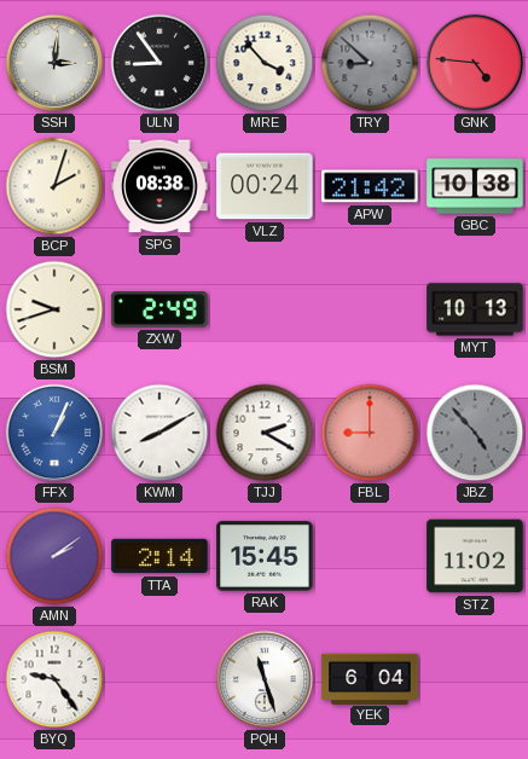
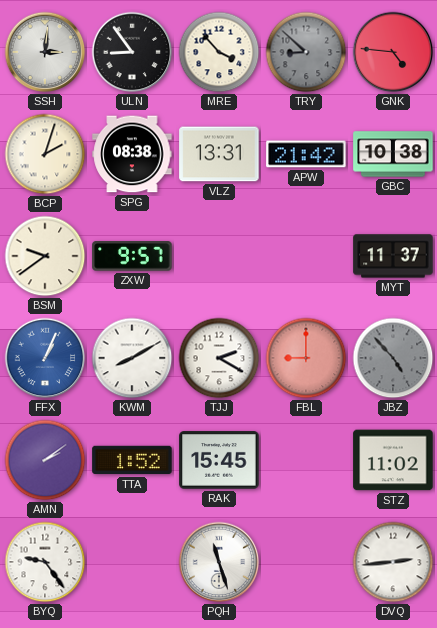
VLZ: 00:24 -> 13:31 (219, 154)
BSM: 9:42 -> 9:39 (45, 256)
ZXW: 2:49 -> 9:57 (132, 256)
MYT: 10:13 -> 11:37 (393, 256)
TTA: 2:14 -> 1:52 (132, 460)
YEK: 6:04 -> none (370, 678)
DVQ: none -> 2:44 (393, 562)
